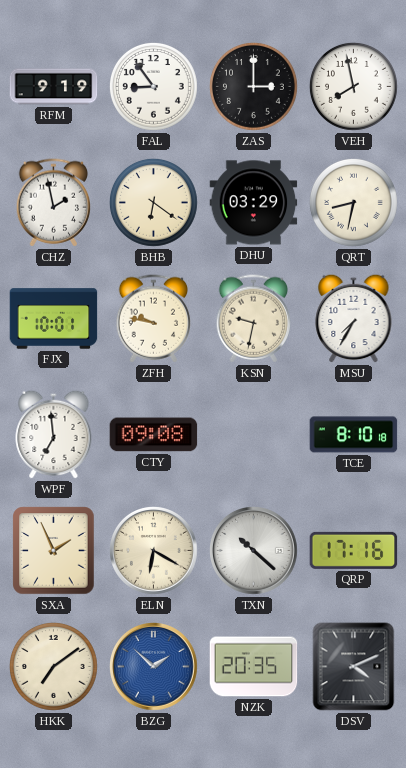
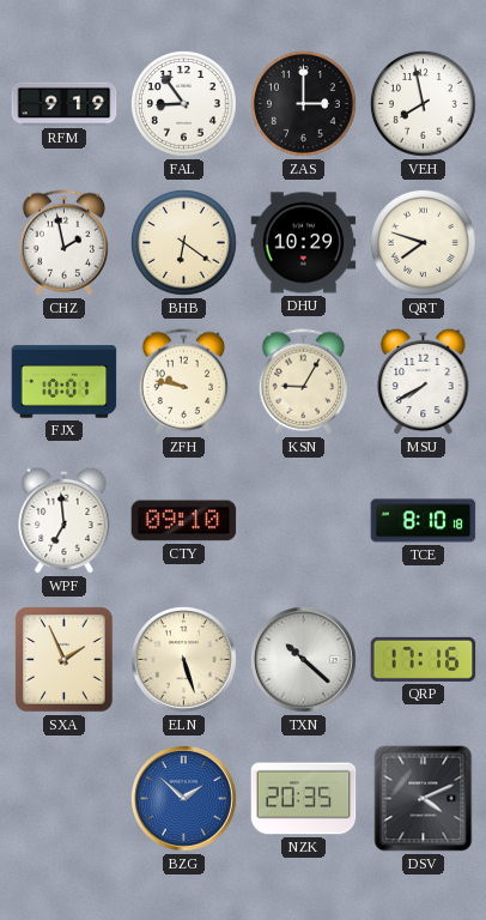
DHU: 03:29 -> 10:29 (304, 243)
QRT: 8:32 -> 7:48 (423, 242)
KSN: 9:32 -> 9:05 (303, 382)
MSU: 7:35 -> 7:40 (424, 381)
CTY: 09:08 -> 09:10 (184, 521)
ELN: 6:20 -> 5:27 (184, 660)
HKK: 7:09 -> none (53, 666)
